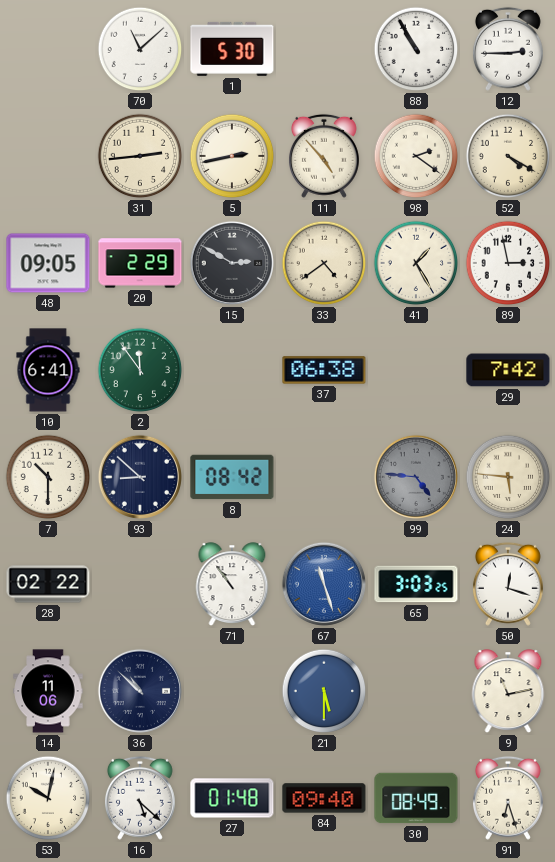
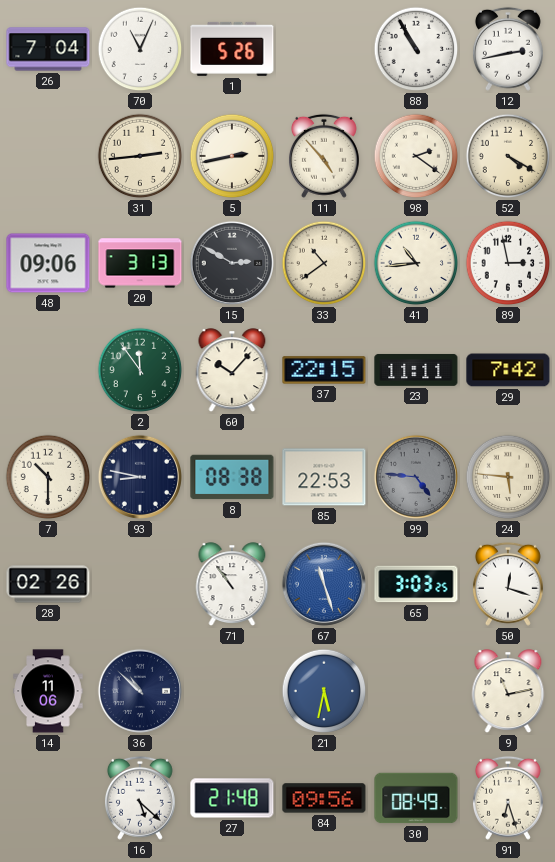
26: none -> 7:04 (48, 49)
70: 11:08 -> 11:04 (140, 49)
1: 5:30 -> 5:26 (232, 49)
12: 2:45 -> 2:43 (508, 49)
48: 09:05 -> 09:06 (48, 263)
20: 2:29 -> 3:13 (140, 263)
33: 4:39 -> 10:39 (324, 263)
41: 1:25 -> 10:44 (416, 263)
10: 6:41 -> none (48, 370)
60: none -> 10:07 (232, 370)
37: 06:38 -> 22:15 (324, 370)
23: none -> 11:11 (416, 370)
93: 8:52 -> 8:47 (140, 477)
8: 08:42 -> 08:38 (232, 477)
85: none -> 22:53 (324, 477)
28: 02:22 -> 02:26 (48, 584)
21: 5:30 -> 5:32 (324, 691)
53: 10:02 -> none (48, 798)
27: 01:48 -> 21:48 (232, 798)
84: 09:40 -> 09:56 (324, 798)
